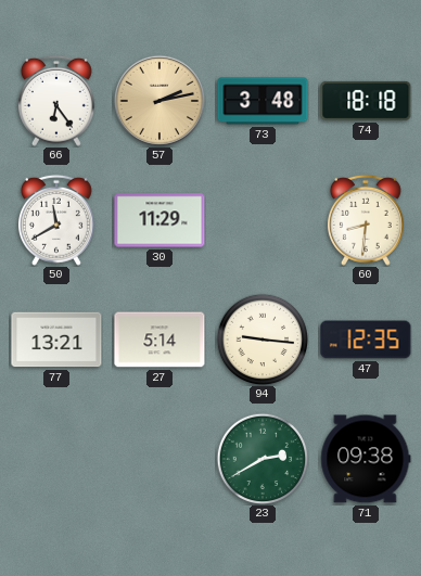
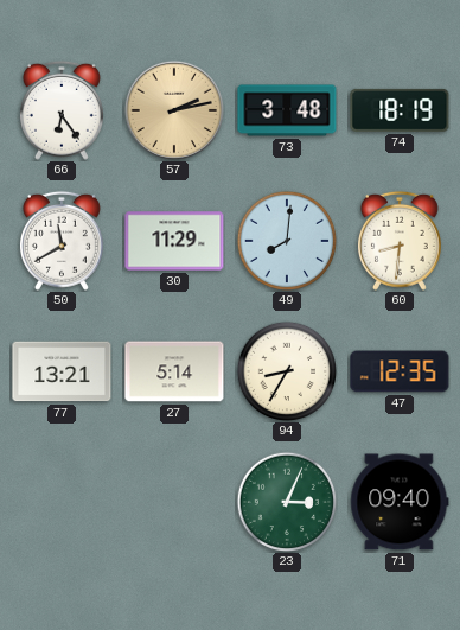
74: 18:18 -> 18:19 (400, 110)
49: none -> 8:01 (287, 241)
94: 9:16 -> 8:35 (287, 371)
23: 2:40 -> 3:04 (287, 502)
71: 09:38 -> 09:40 (400, 502)
